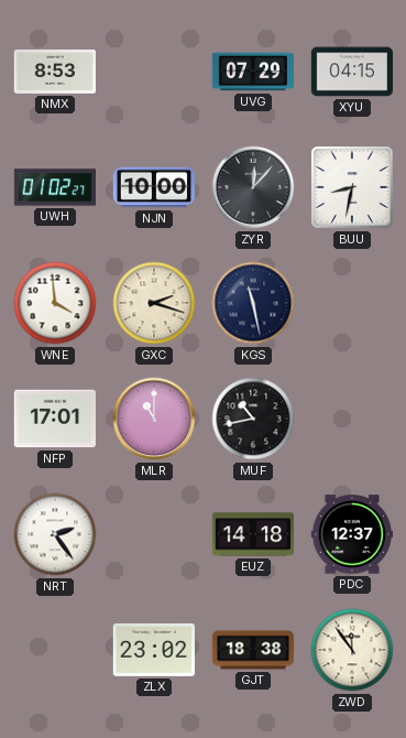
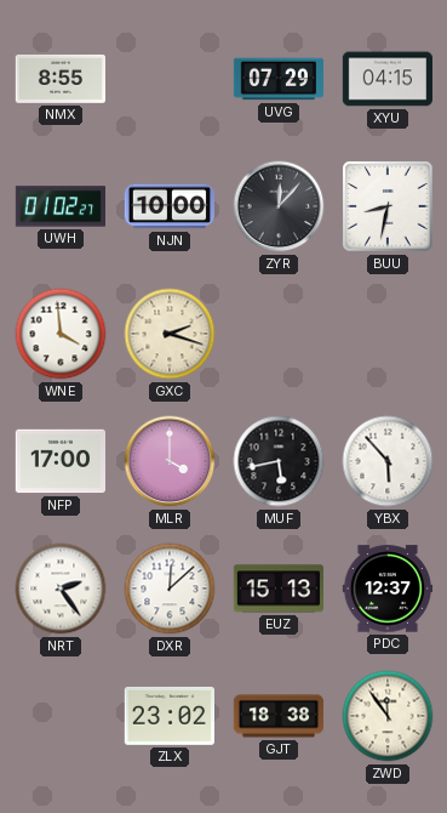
NMX: 8:53 -> 8:55 (59, 79)
KGS: 11:28 -> none (253, 303)
NFP: 17:01 -> 17:00 (59, 461)
MLR: 11:00 -> 4:00 (170, 461)
MUF: 10:43 -> 5:43 (279, 461)
YBX: none -> 5:53 (388, 461)
DXR: none -> 12:08 (170, 589)
EUZ: 14:18 -> 15:13 (277, 589)
